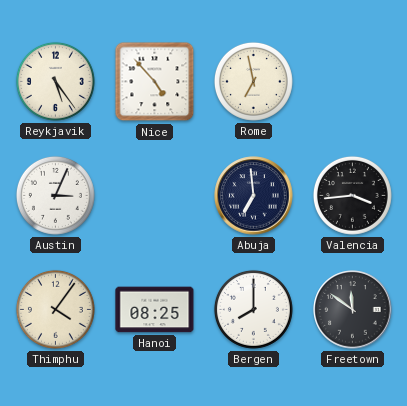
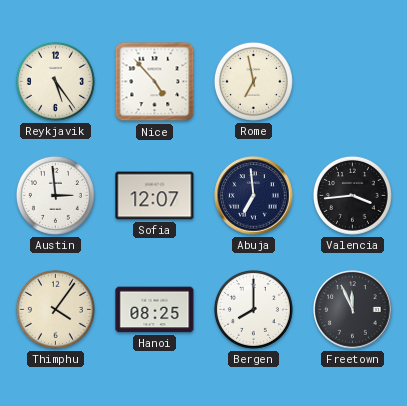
Austin: 3:04 -> 2:59 (55, 195)
Sofia: none -> 12:07 (155, 196)
Freetown: 11:51 -> 11:56 (353, 310)
